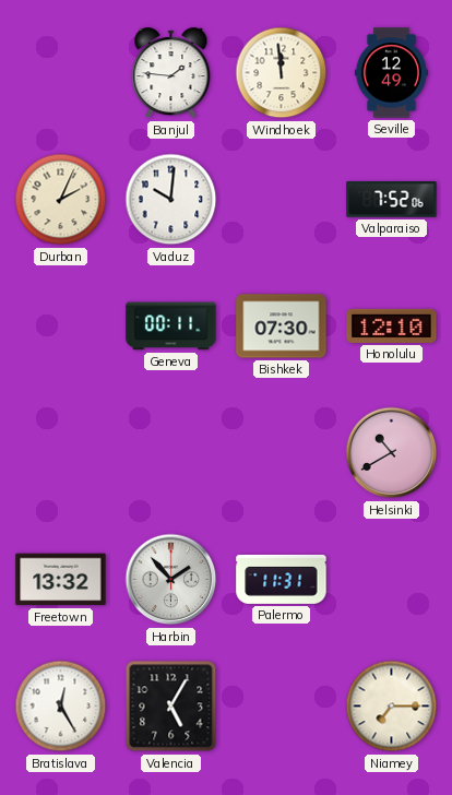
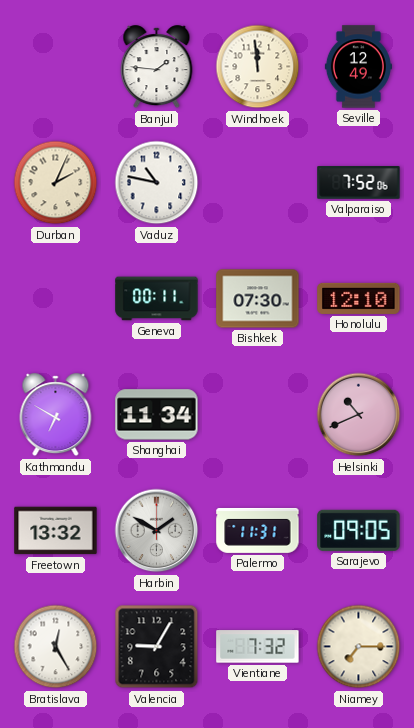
Vaduz: 10:01 -> 10:47 (157, 183)
Kathmandu: none -> 6:50 (56, 415)
Shanghai: none -> 11:34 (157, 415)
Helsinki: 10:40 -> 10:41 (359, 415)
Harbin: 1:53 -> 1:50 (157, 531)
Sarajevo: none -> 09:05 (359, 530)
Valencia: 5:05 -> 9:05 (157, 647)
Vientiane: none -> 7:32 (258, 647)
